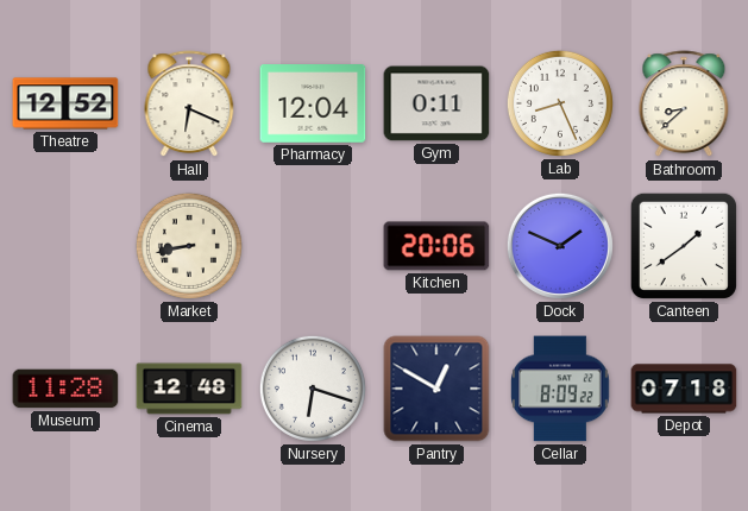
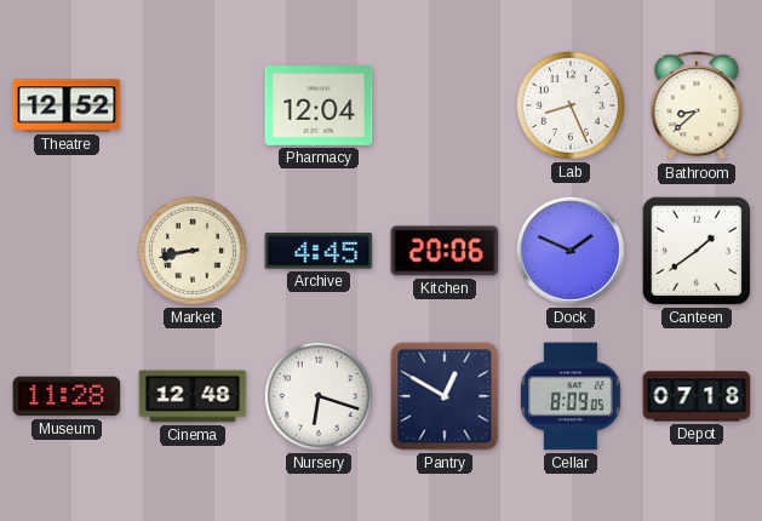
Hall: 6:19 -> none (189, 105)
Gym: 0:11 -> none (436, 103)
Archive: none -> 4:45 (319, 251)
Cellar: 8:09:22 -> 8:09:05 (572, 396)
